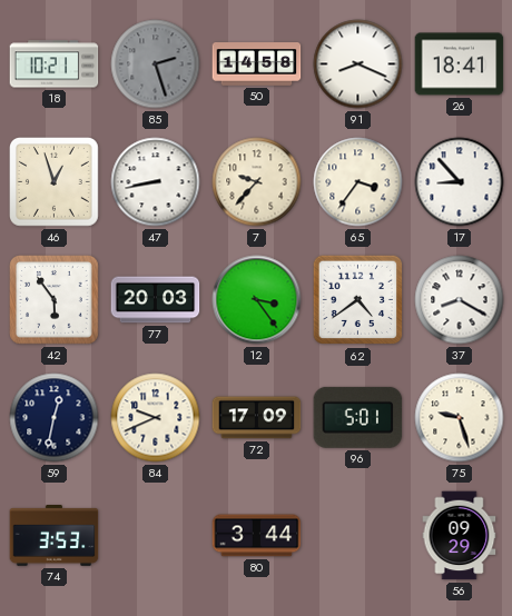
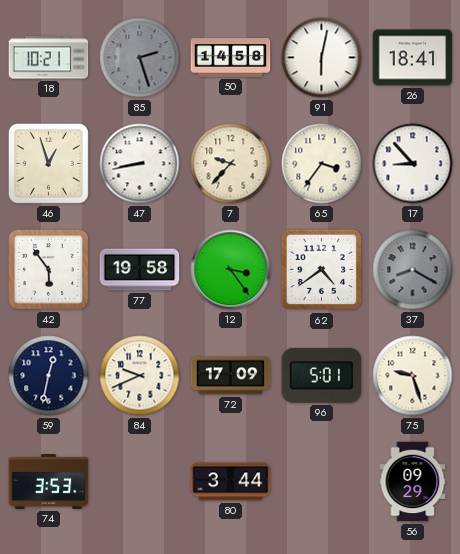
91: 8:19 -> 6:02 (322, 58)
77: 20:03 -> 19:58 (140, 270)
37 dial: white -> grey (413, 270)
